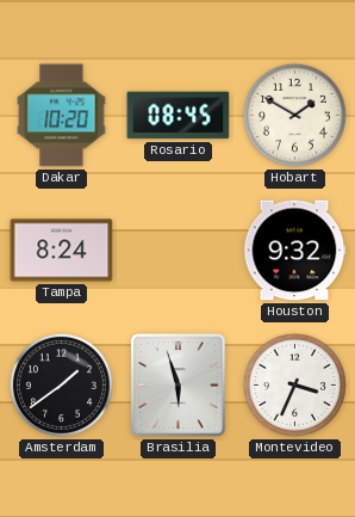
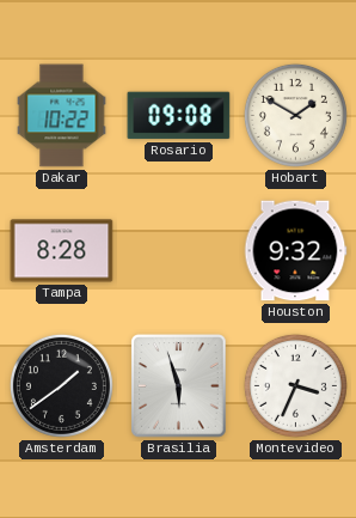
Dakar: 10:20 -> 10:22 (62, 116)
Rosario: 08:45 -> 09:08 (179, 116)
Tampa: 8:24 -> 8:28 (62, 251)
